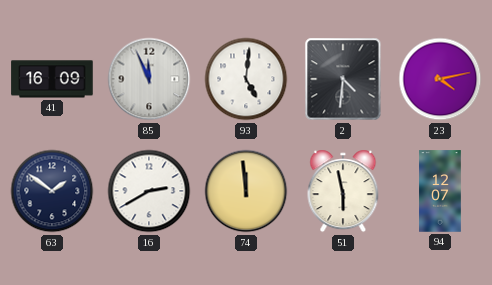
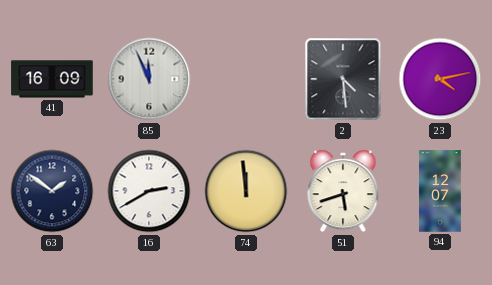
93: 5:01 -> none (246, 79)
2: 4:31 -> 4:29 (343, 79)
51: 5:58 -> 5:42 (343, 191)
